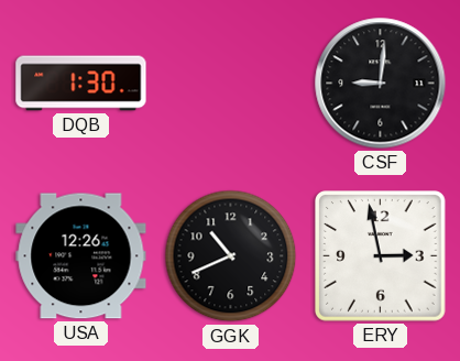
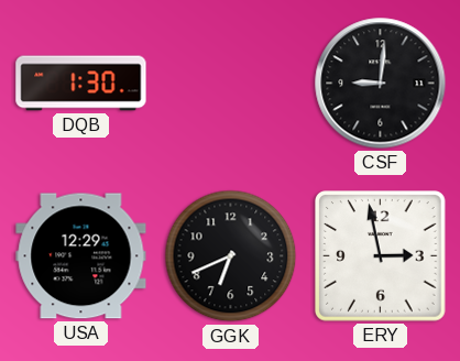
USA: 12:26 -> 12:29 (81, 256)
GGK: 10:41 -> 6:41 (231, 256)
